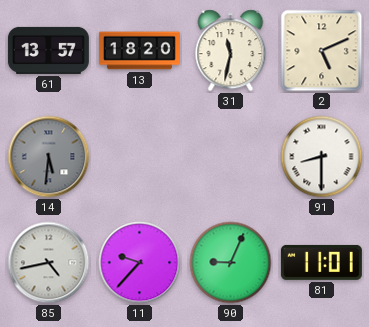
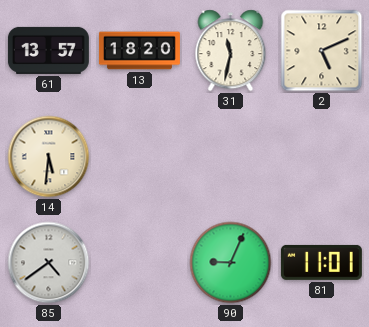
14 dial: grey -> cream (49, 157)
91: 8:30 -> none (322, 157)
85: 4:43 -> 4:39 (49, 263)
11: 9:37 -> none (140, 263)
